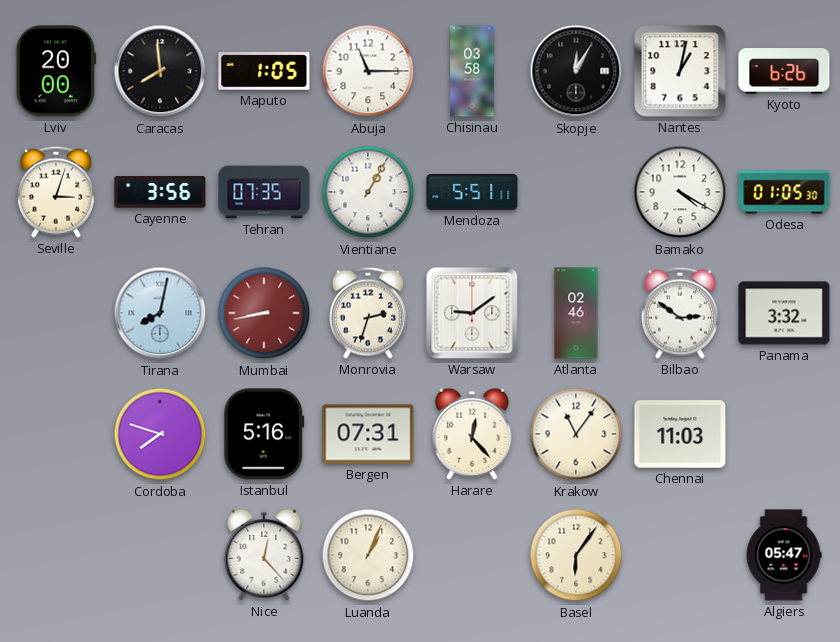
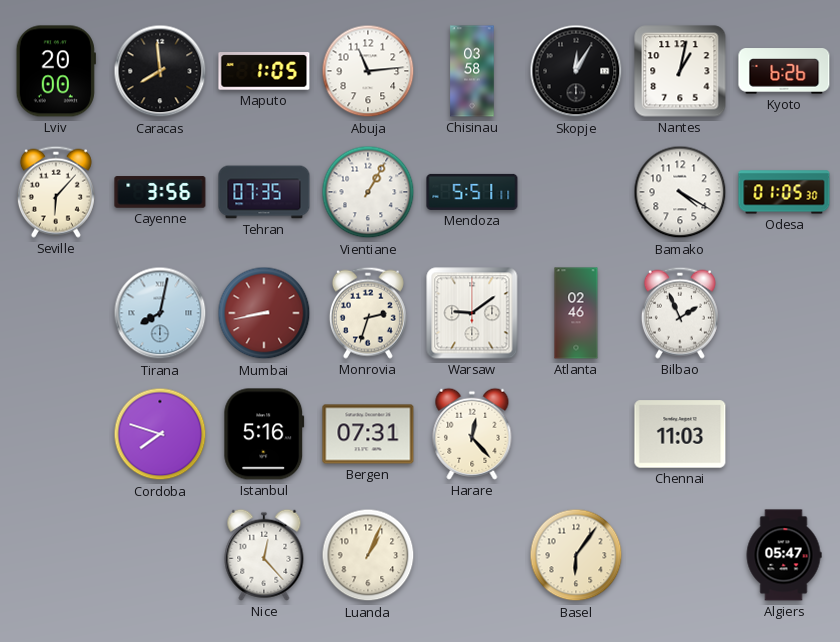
Abuja: 11:15 -> 11:14 (368, 71)
Seville: 3:03 -> 6:07 (56, 192)
Bilbao: 2:51 -> 1:56 (680, 313)
Panama: 3:32 -> none (784, 313)
Krakow: 11:06 -> none (576, 434)
